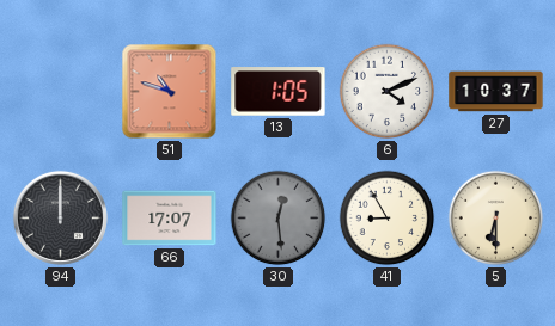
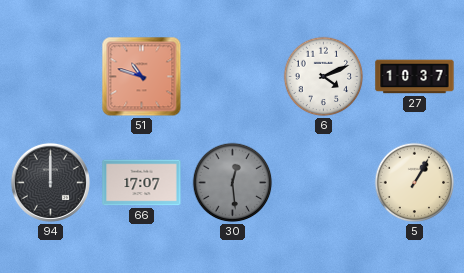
13: 1:05 -> none (279, 92)
41: 8:55 -> none (388, 219)
5: 6:30 -> 1:05 (415, 183)
